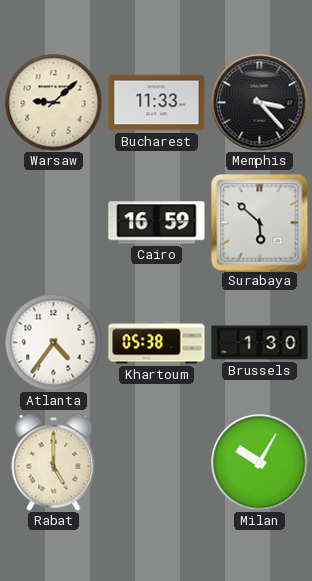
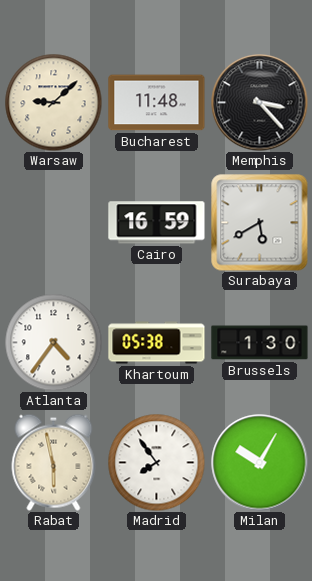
Bucharest: 11:33 -> 11:48 (157, 103)
Surabaya: 5:52 -> 5:40 (260, 223)
Rabat: 5:00 -> 5:58 (54, 462)
Madrid: none -> 7:54 (156, 462)
